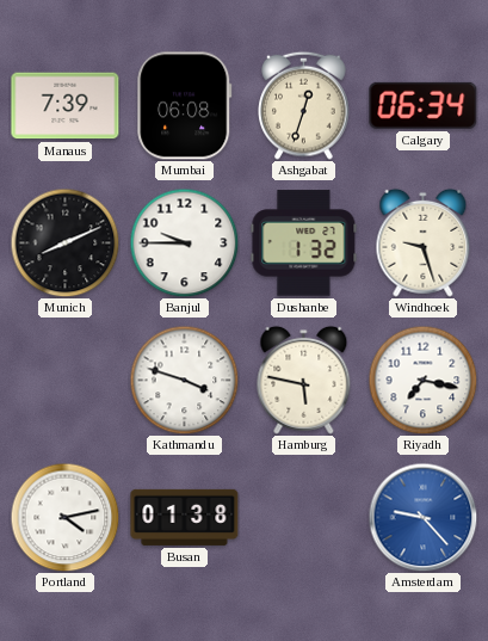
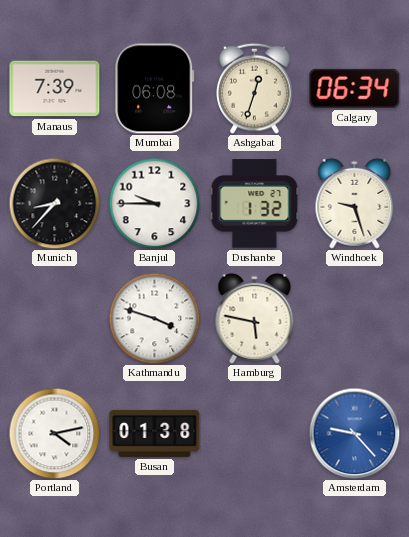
Munich: 8:11 -> 8:37 (54, 203)
Riyadh: 7:17 -> none (422, 380)
